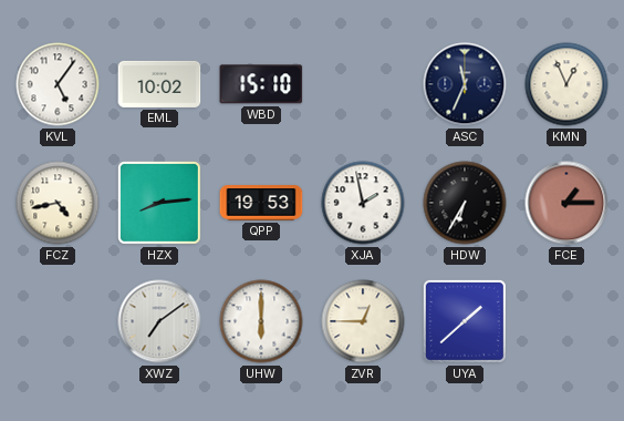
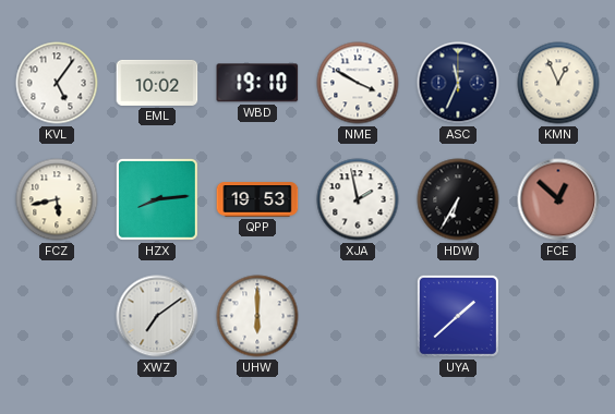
WBD: 15:10 -> 19:10 (257, 83)
NME: none -> 3:50 (358, 83)
FCZ: 4:43 -> 5:43 (57, 199)
FCE: 1:15 -> 12:52 (558, 199)
ZVR: 12:45 -> none (363, 321)
